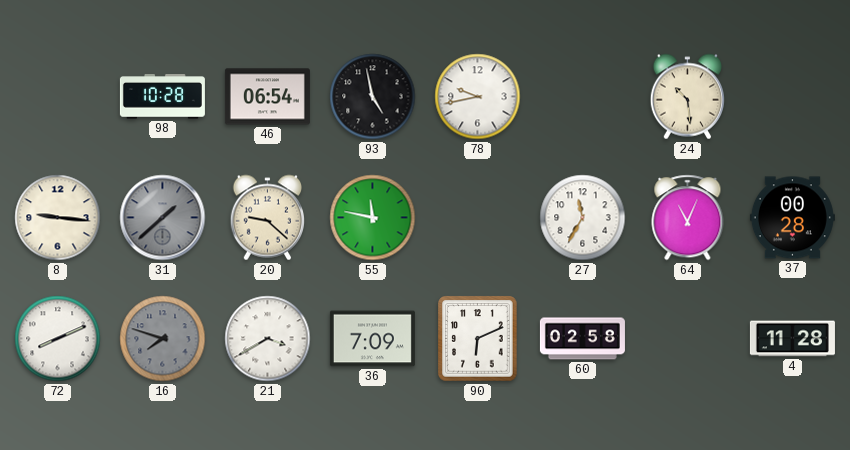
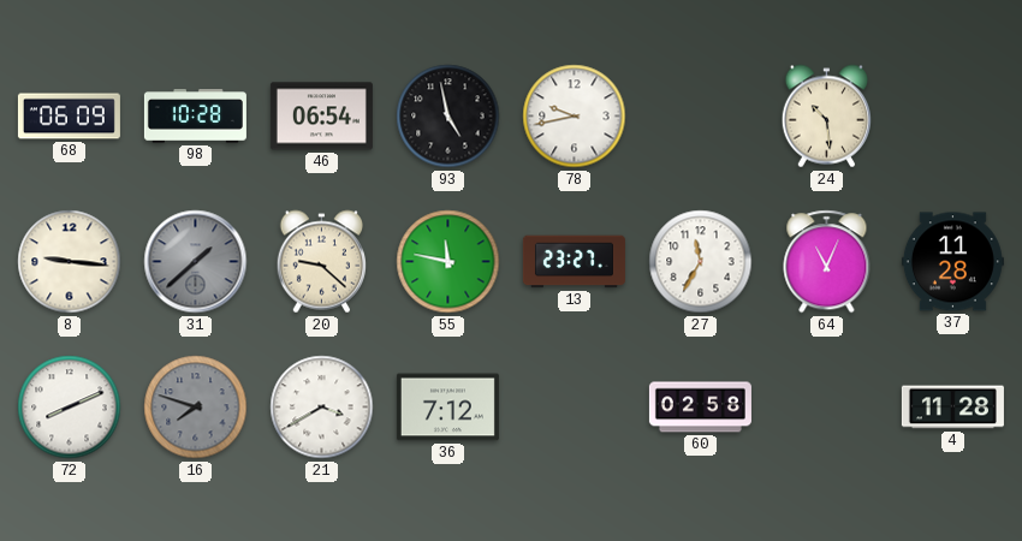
68: none -> 06:09 (69, 117)
13: none -> 23:27 (574, 262)
37: 00:28 -> 11:28 (952, 262)
36: 7:09 -> 7:12 (447, 408)
90: 6:11 -> none (478, 339)
